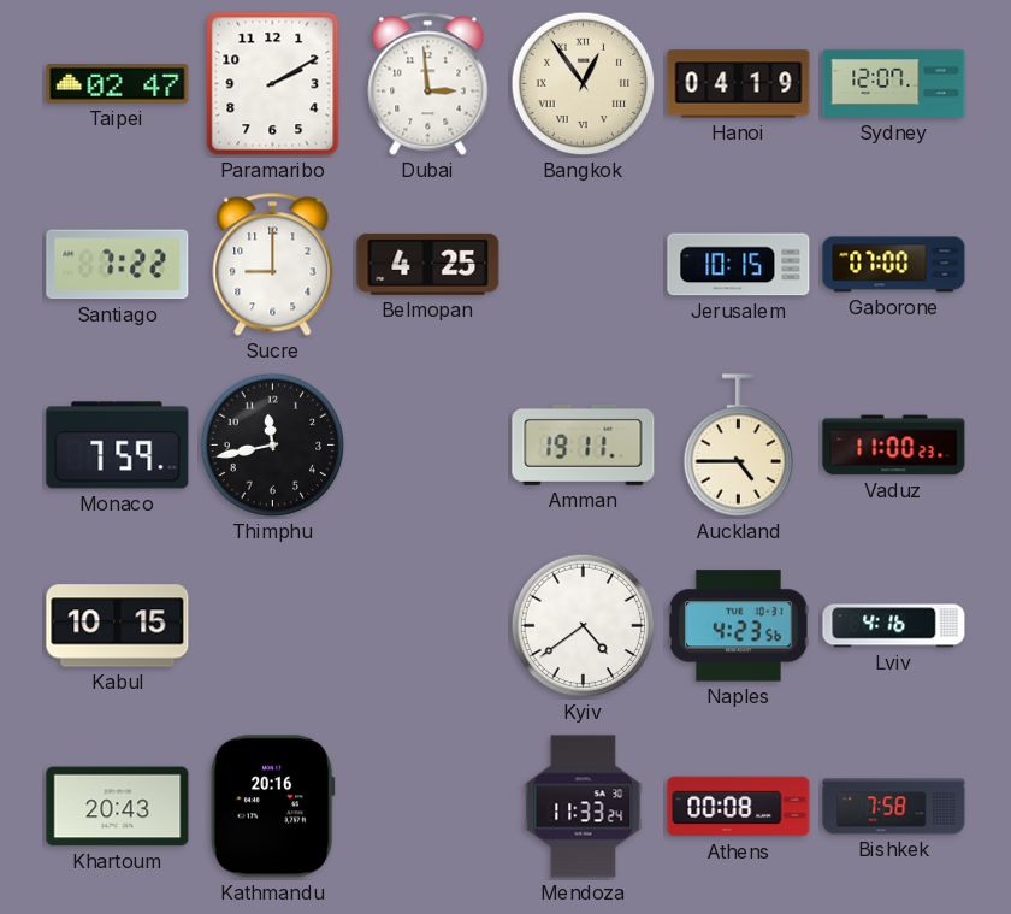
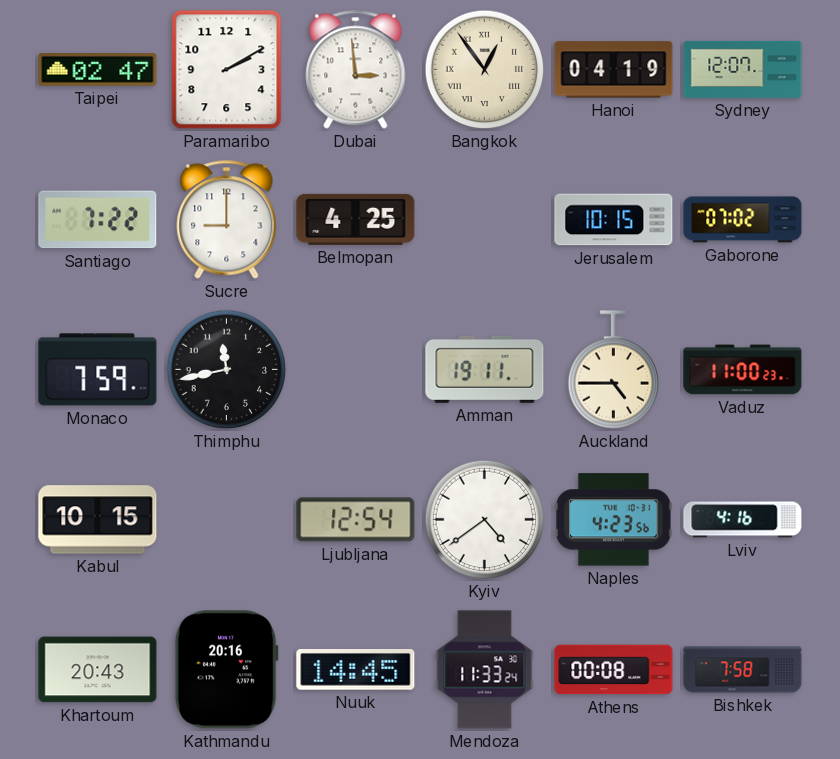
Gaborone: 07:00 -> 07:02 (743, 220)
Ljubljana: none -> 12:54 (356, 520)
Nuuk: none -> 14:45 (356, 670)
